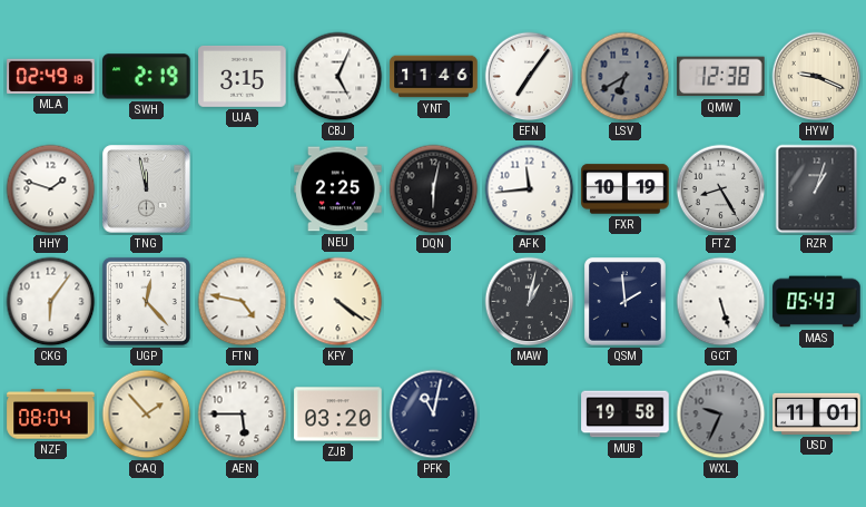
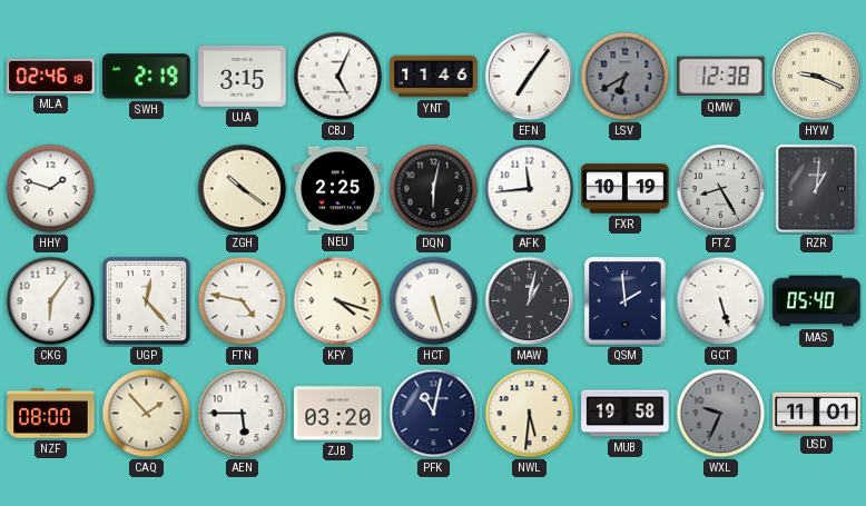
MLA: 02:49 -> 02:46 (51, 76)
TNG: 11:58 -> none (147, 189)
ZGH: none -> 10:21 (243, 189)
RZR: 1:03 -> 1:01 (817, 189)
KFY: 4:21 -> 4:18 (338, 301)
HCT: none -> 5:27 (434, 301)
MAS: 05:43 -> 05:40 (817, 301)
NZF: 08:04 -> 08:00 (51, 414)
NWL: none -> 5:31 (530, 414)
